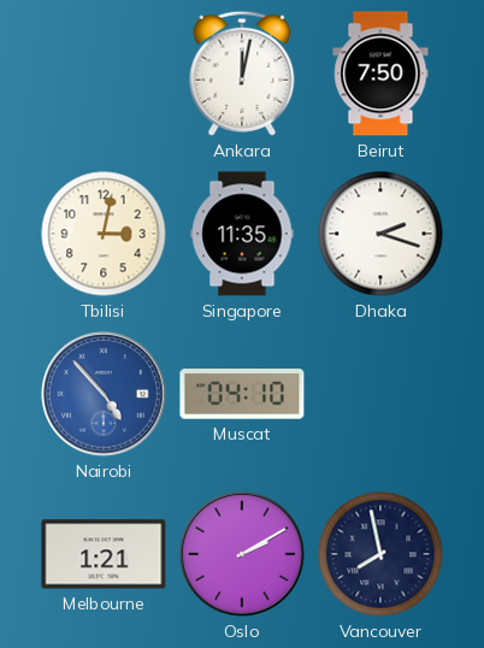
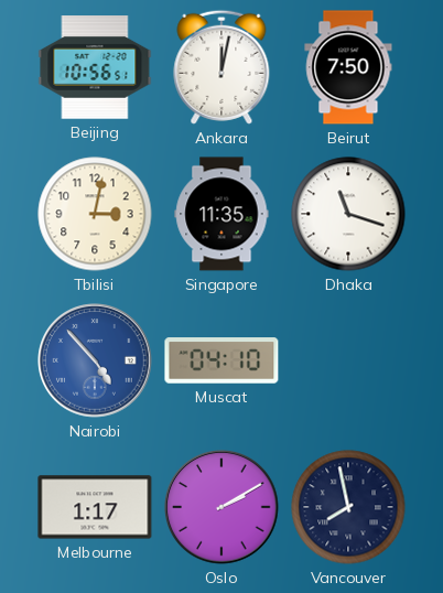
Beijing: none -> 10:56 (95, 67)
Dhaka: 2:18 -> 11:18 (348, 214)
Melbourne: 1:21 -> 1:17 (95, 507)
